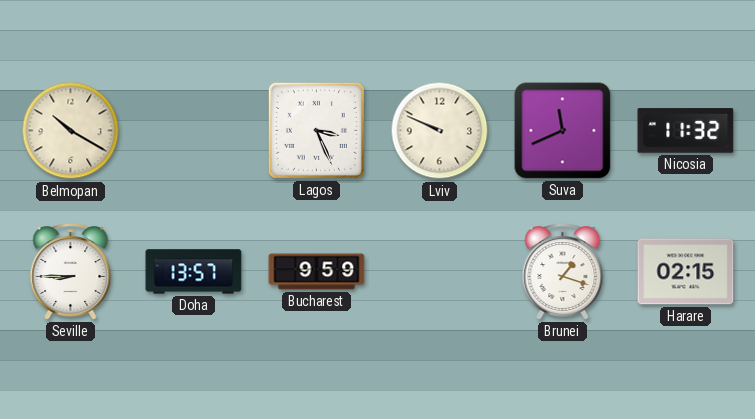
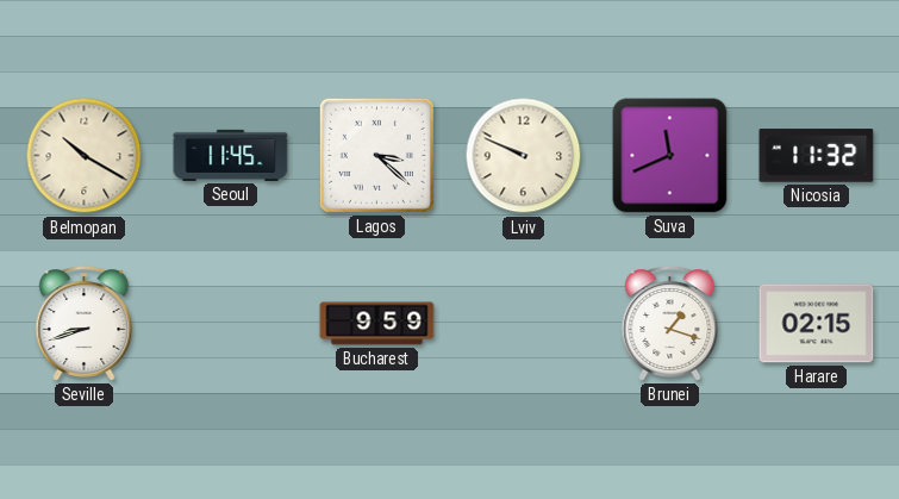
Seoul: none -> 11:45 (231, 155)
Lagos: 3:26 -> 3:22 (376, 155)
Seville: 8:45 -> 8:42 (85, 324)
Doha: 13:57 -> none (194, 272)
